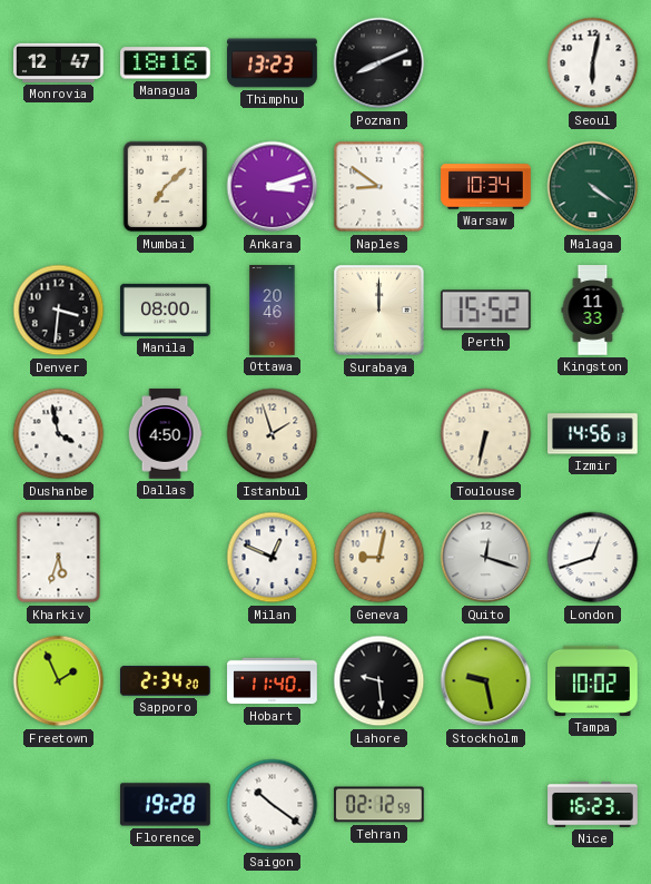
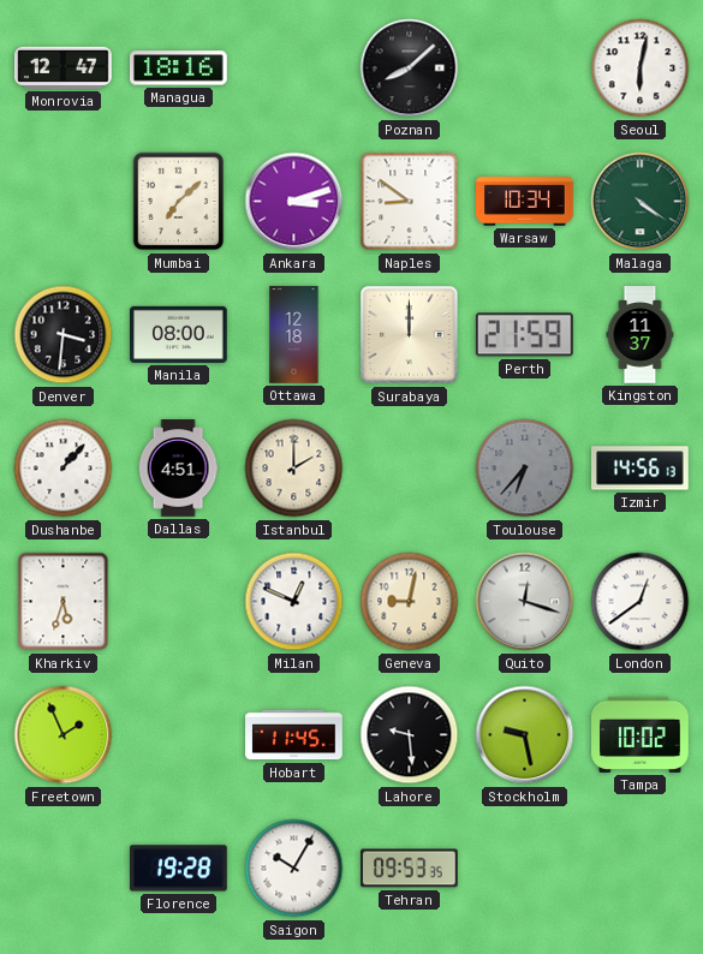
Thimphu: 13:23 -> none (273, 63)
Poznan: 8:11 -> 8:08 (410, 68)
Ottawa: 20:46 -> 12:18 (294, 335)
Perth: 15:52 -> 21:59 (524, 335)
Kingston: 11:33 -> 11:37 (641, 335)
Dushanbe: 3:58 -> 1:07 (64, 469)
Dallas: 4:50 -> 4:51 (178, 469)
Istanbul: 1:57 -> 2:00 (294, 469)
Toulouse: 6:32 -> 6:37 (525, 469)
Toulouse dial: cream -> grey (525, 469)
London: 12:42 -> 12:39 (641, 602)
Sapporo: 2:34 -> none (166, 681)
Hobart: 11:40 -> 11:45 (294, 735)
Saigon: 10:21 -> 10:05 (294, 869)
Tehran: 02:12 -> 09:53 (410, 869)
Nice: 16:23 -> none (593, 805)
